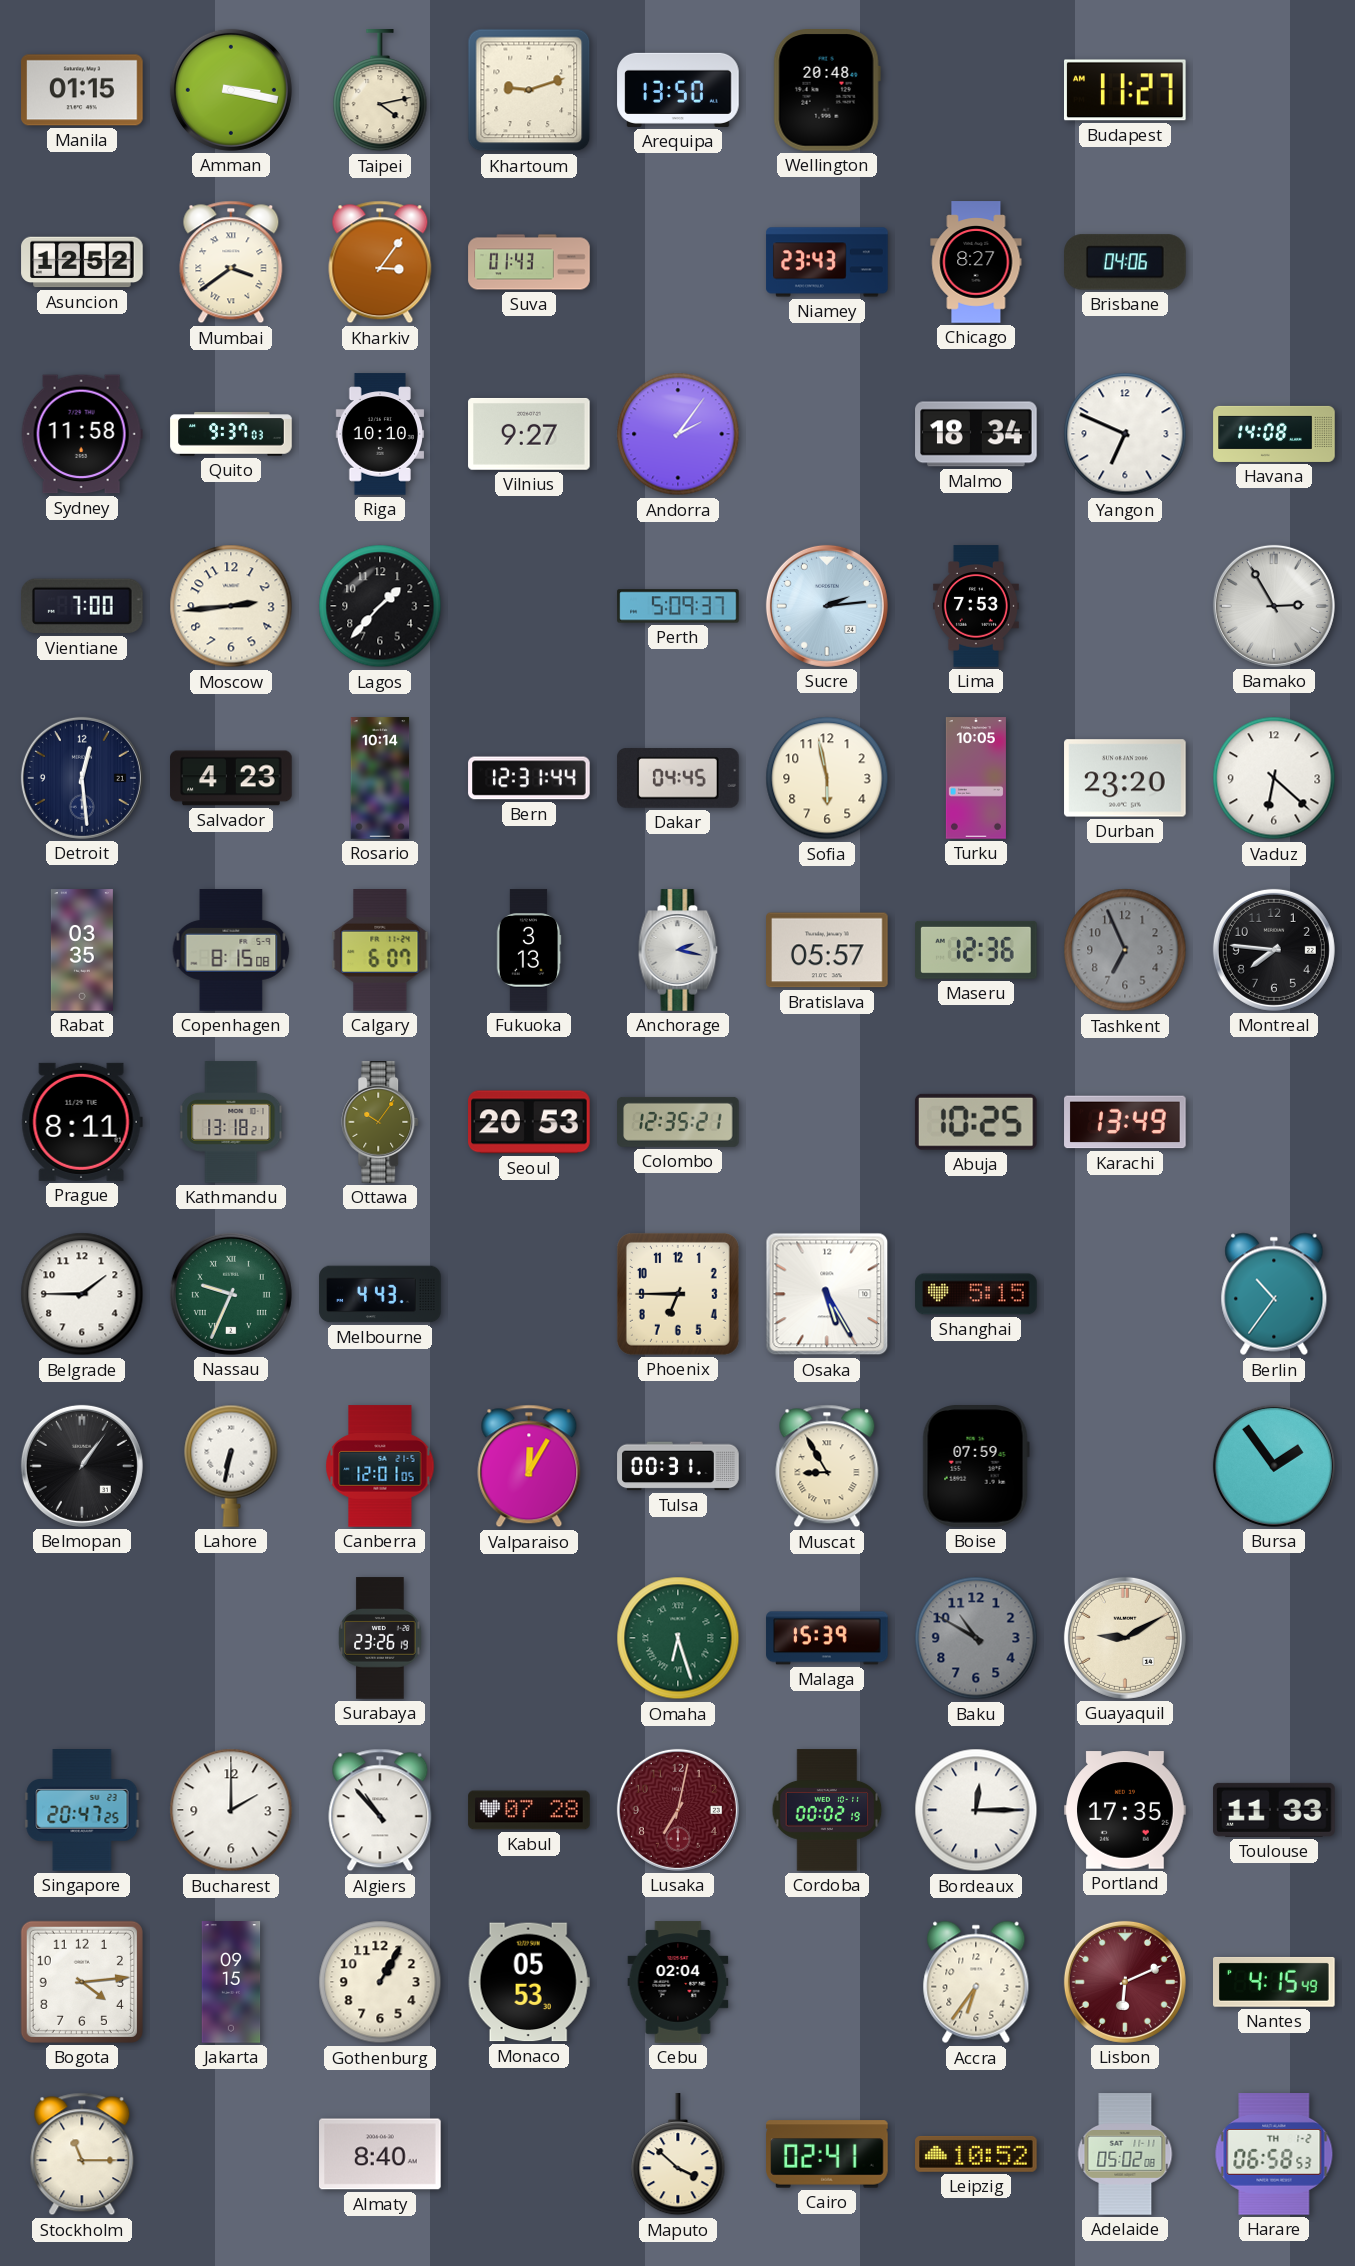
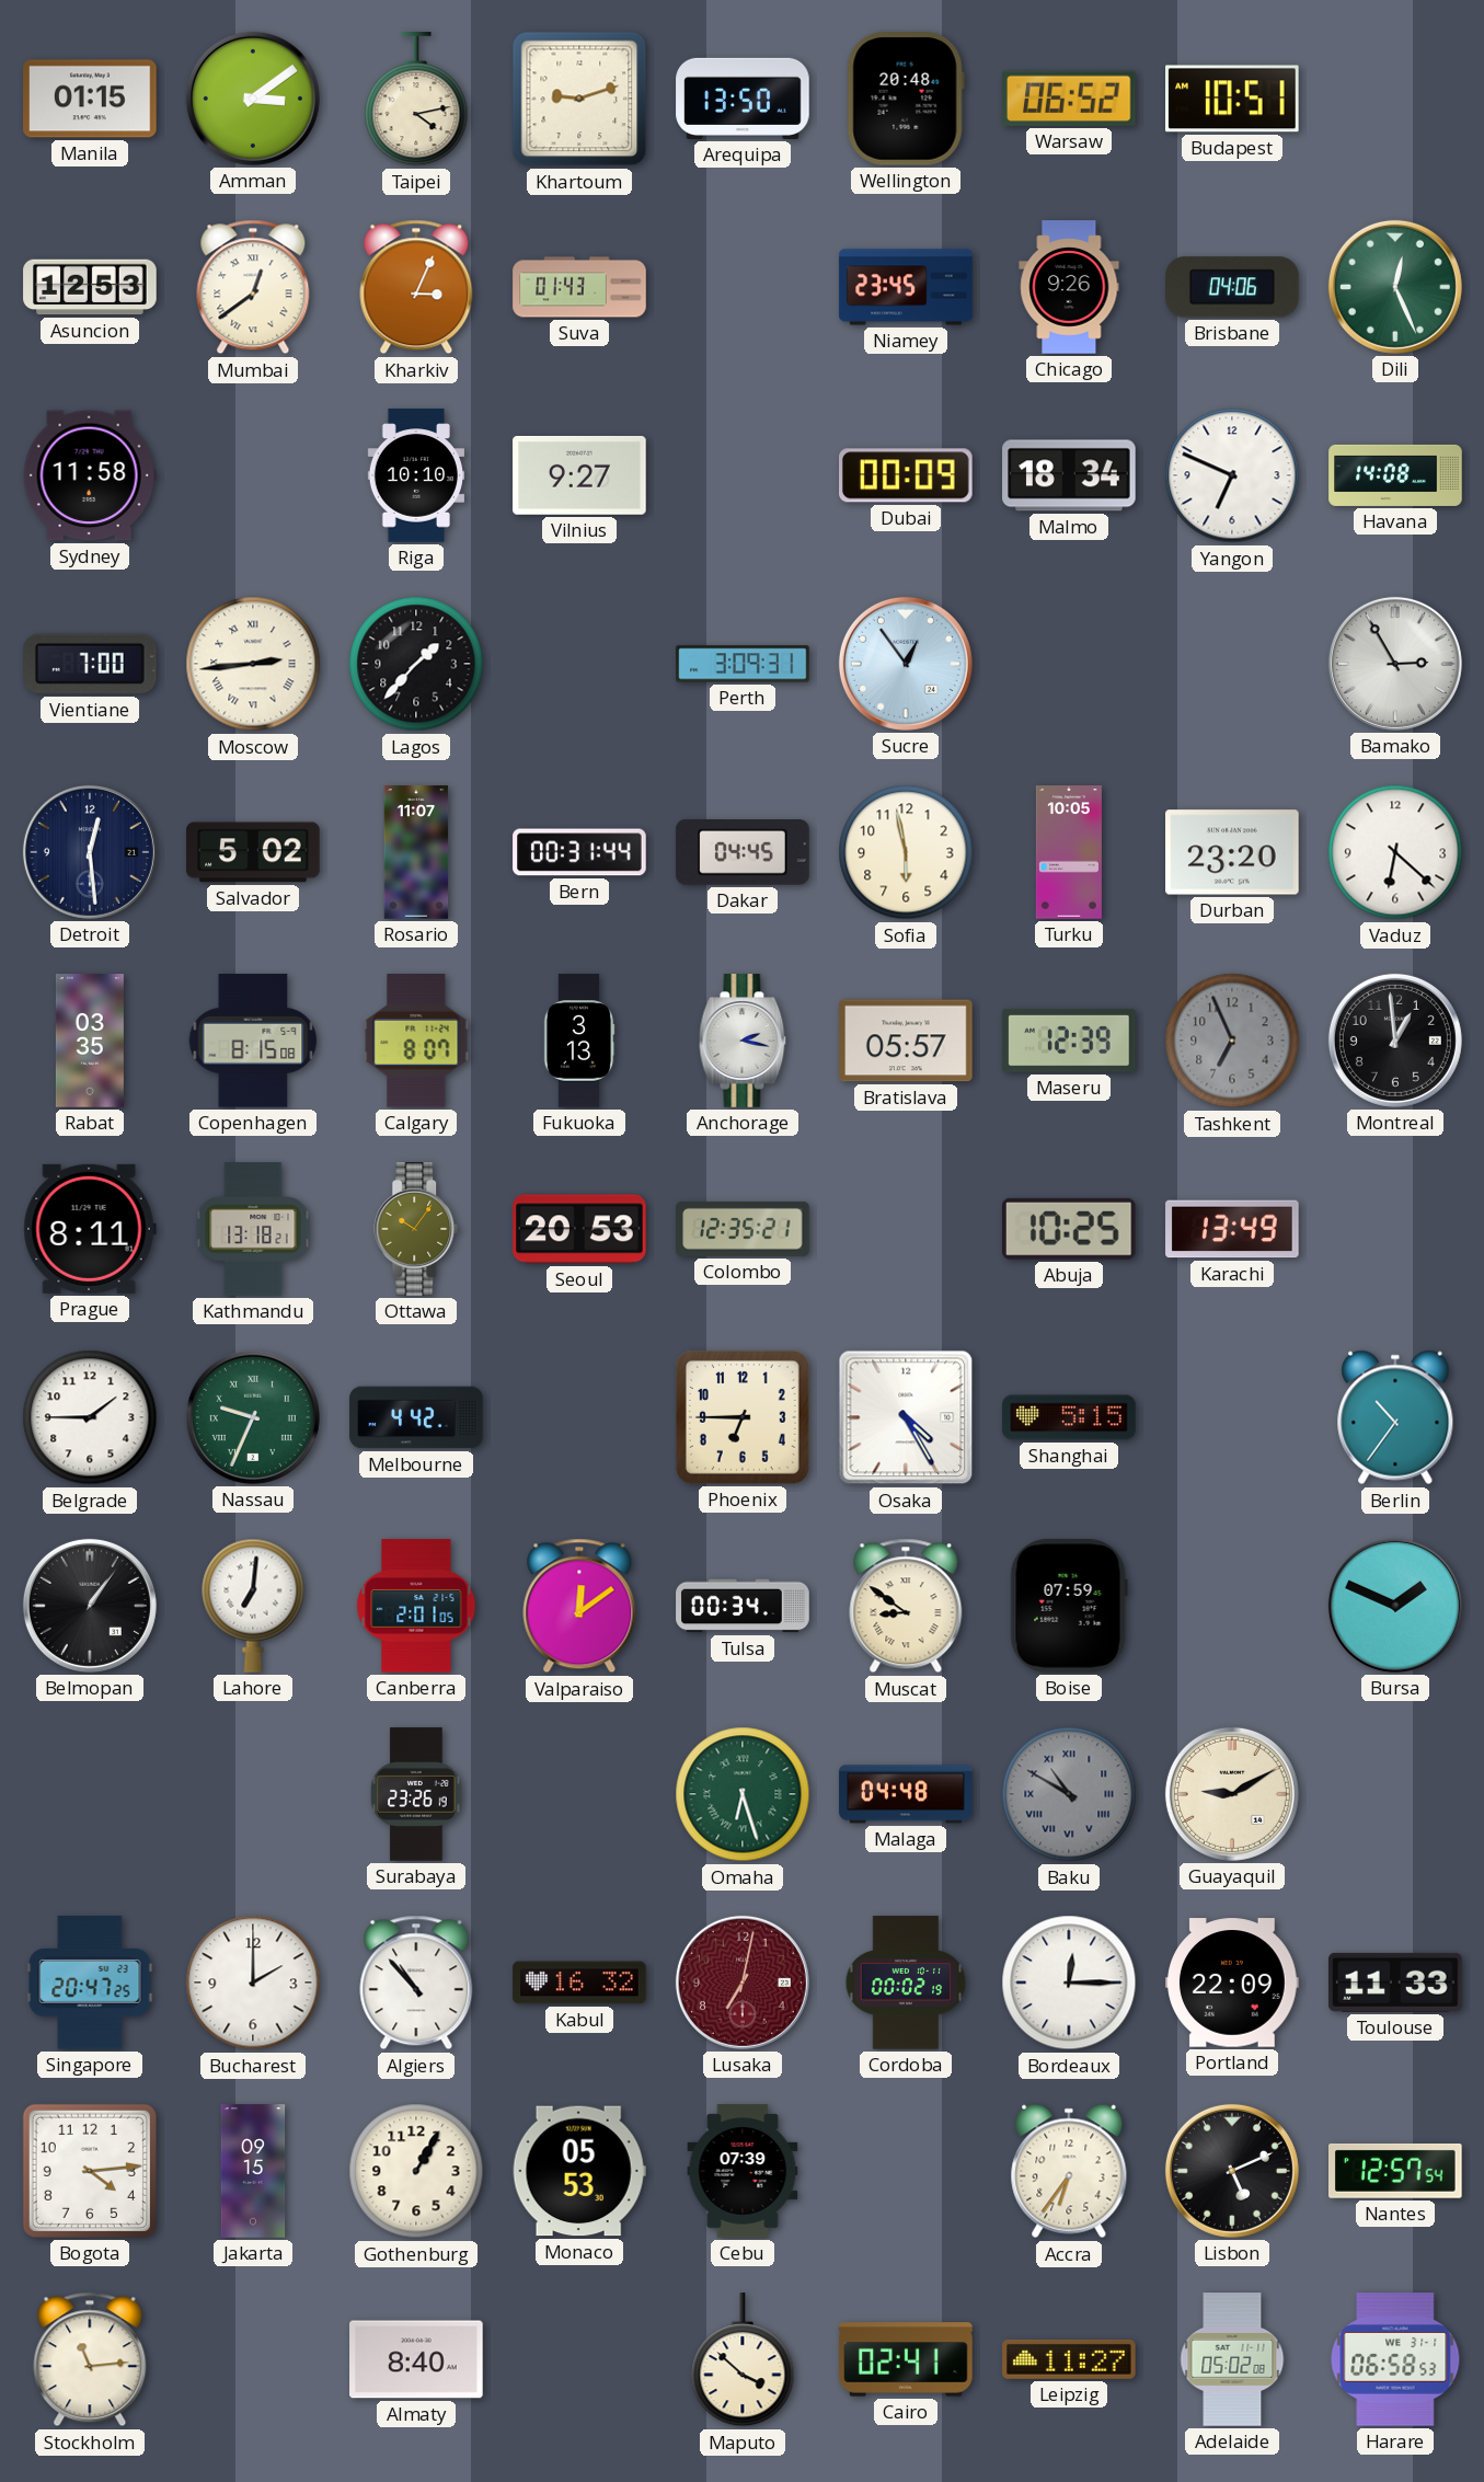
Amman: 3:17 -> 3:09 (253, 99)
Warsaw: none -> 06:52 (1070, 99)
Budapest: 11:27 -> 10:51 (1233, 99)
Asuncion: 12:52 -> 12:53 (90, 287)
Mumbai: 3:39 -> 12:39 (253, 287)
Kharkiv: 3:06 -> 3:04 (416, 287)
Niamey: 23:43 -> 23:45 (906, 287)
Chicago: 8:27 -> 9:26 (1069, 287)
Dili: none -> 12:26 (1395, 287)
Quito: 9:37 -> none (231, 434)
Andorra: 2:06 -> none (678, 434)
Dubai: none -> 00:09 (907, 475)
Moscow numerals: Arabic -> Roman (253, 664)
Perth: 5:09 -> 3:09 (743, 664)
Sucre: 2:14 -> 12:54 (906, 664)
Lima: 7:53 -> none (976, 606)
Salvador: 4:23 -> 5:02 (253, 852)
Rosario: 10:14 -> 11:07 (416, 852)
Bern: 12:31 -> 00:31 (579, 852)
Calgary: 6:07 -> 8:07 (416, 1041)
Maseru: 12:36 -> 12:39 (1069, 1041)
Montreal: 7:46 -> 12:59 (1395, 1041)
Melbourne: 4:43 -> 4:42 (416, 1417)
Osaka: 5:25 -> 4:25 (906, 1417)
Lahore: 6:32 -> 7:01 (253, 1606)
Canberra: 12:01 -> 2:01 (416, 1606)
Valparaiso: 12:05 -> 12:09 (579, 1606)
Tulsa: 00:31 -> 00:34 (743, 1606)
Muscat: 8:55 -> 8:51 (906, 1606)
Bursa: 1:54 -> 1:49 (1395, 1606)
Malaga: 15:39 -> 04:48 (906, 1794)
Baku numerals: Arabic -> Roman (1069, 1794)
Kabul: 07:28 -> 16:32 (579, 1983)
Portland: 17:35 -> 22:09 (1232, 1983)
Cebu: 02:04 -> 07:39 (743, 2171)
Lisbon: 6:11 -> 5:11 (1232, 2171)
Lisbon dial: burgundy -> black (1232, 2171)
Nantes: 4:15 -> 12:57 (1396, 2171)
Stockholm: 11:15 -> 11:14 (90, 2359)
Leipzig: 10:52 -> 11:27 (1069, 2359)
Harare date: TH 1-2 -> WE 31-1 (1395, 2359)
